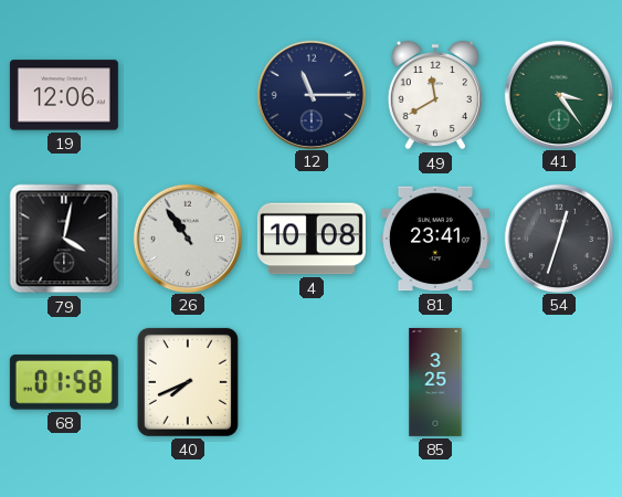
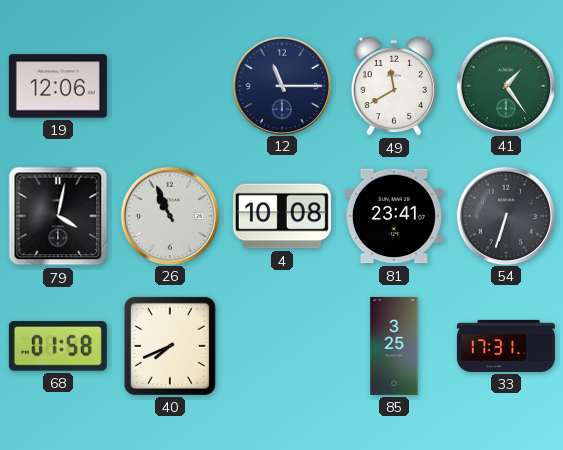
41: 3:24 -> 1:24 (505, 85)
26: 10:54 -> 10:56 (169, 215)
54: 12:33 -> 6:33 (505, 215)
33: none -> 17:31 (506, 346)
